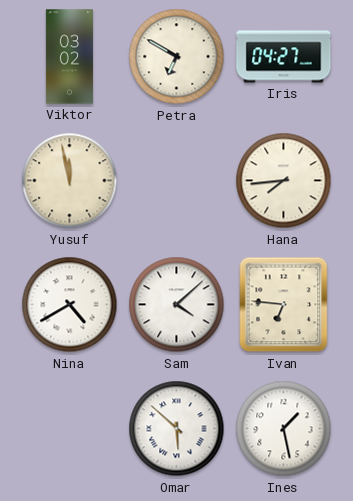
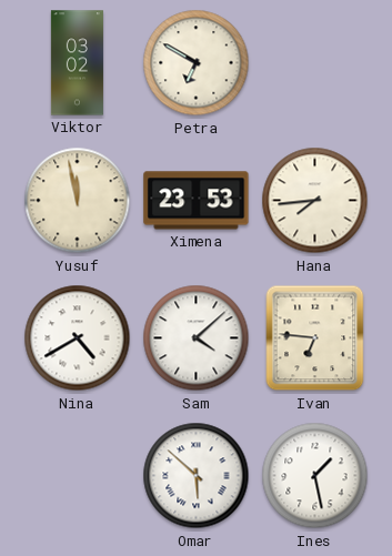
Iris: 04:27 -> none (284, 57)
Ximena: none -> 23:53 (197, 201)
